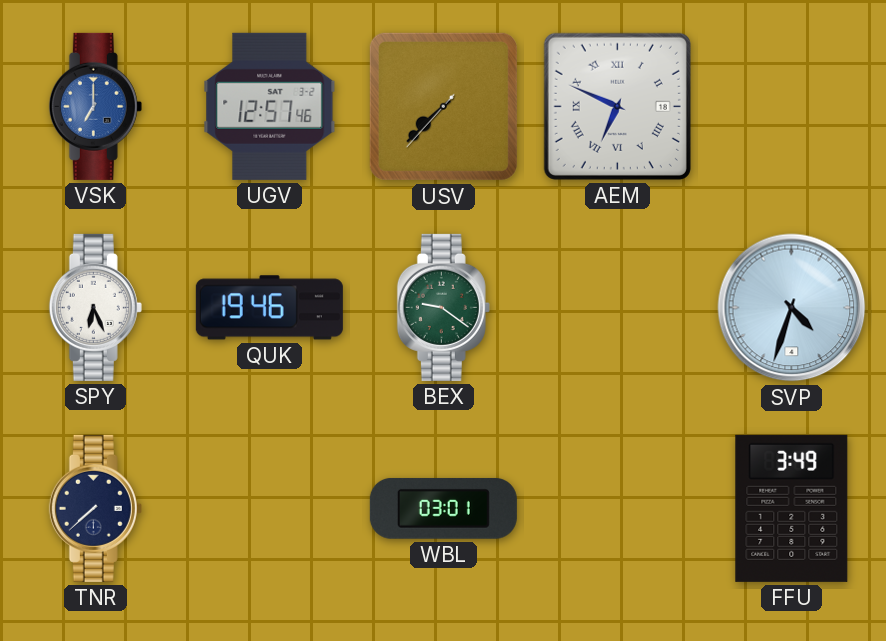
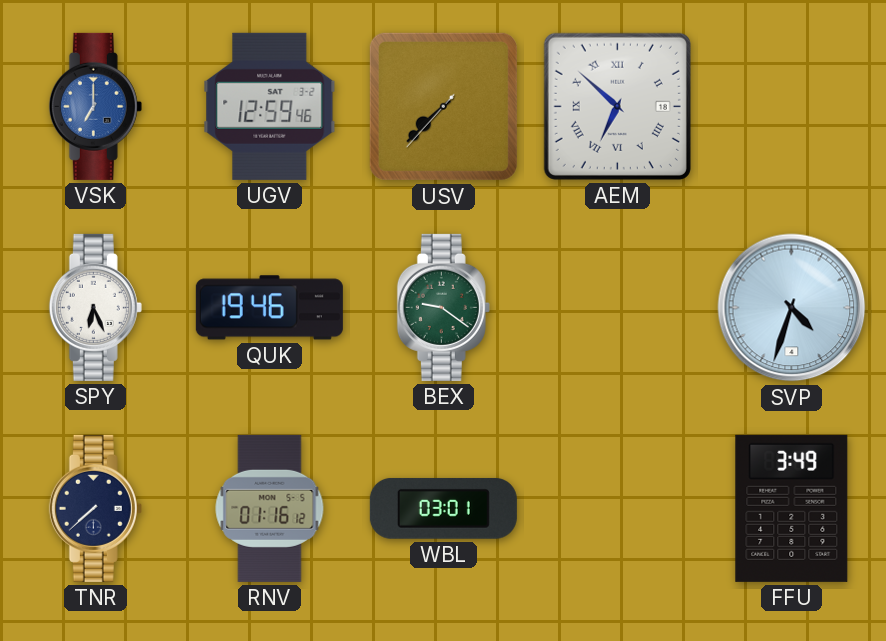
UGV: 12:57 -> 12:59 (270, 106)
AEM: 6:49 -> 6:52 (617, 106)
RNV: none -> 01:16 (270, 508)
